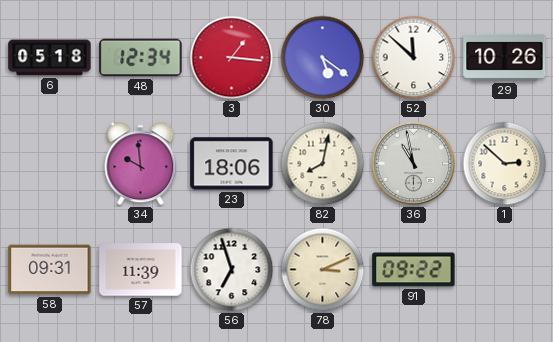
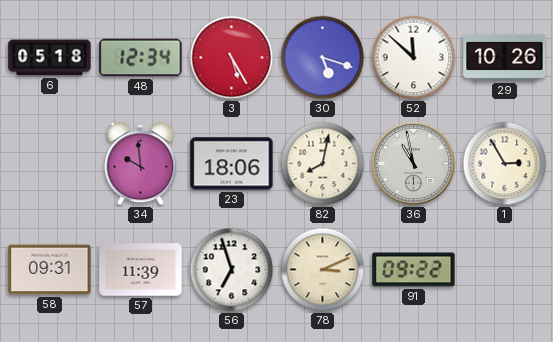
3: 1:16 -> 5:25 (232, 58)
30: 5:21 -> 5:18 (323, 58)
1: 2:52 -> 2:55 (505, 164)
